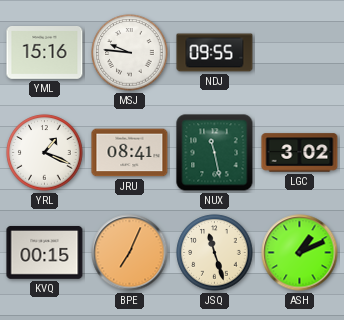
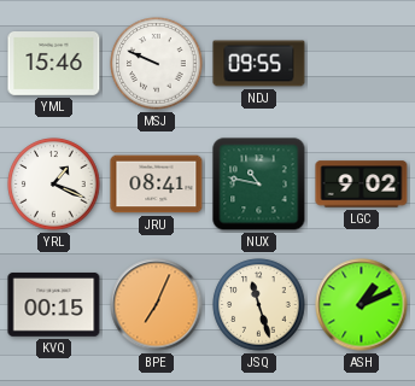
YML: 15:16 -> 15:46 (54, 64)
MSJ: 9:46 -> 9:49 (157, 64)
NUX: 11:28 -> 10:47 (259, 185)
LGC: 3:02 -> 9:02 (362, 185)
